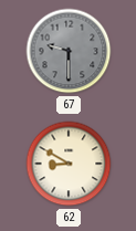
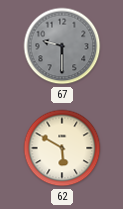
62: 8:50 -> 5:50 (62, 148)
